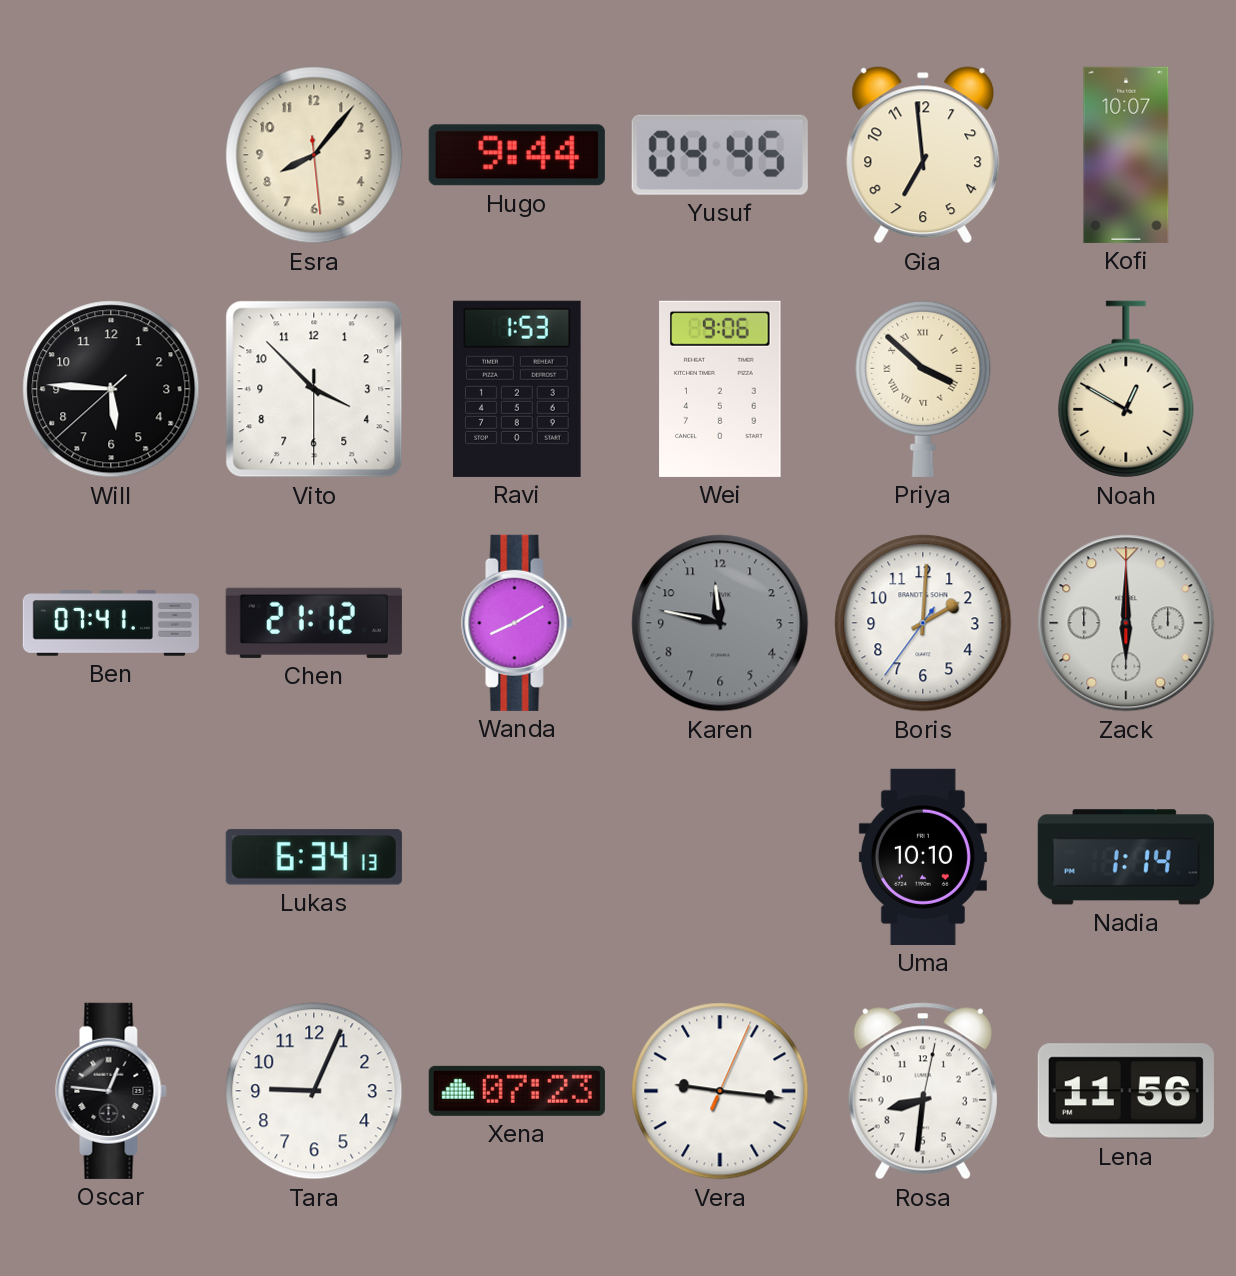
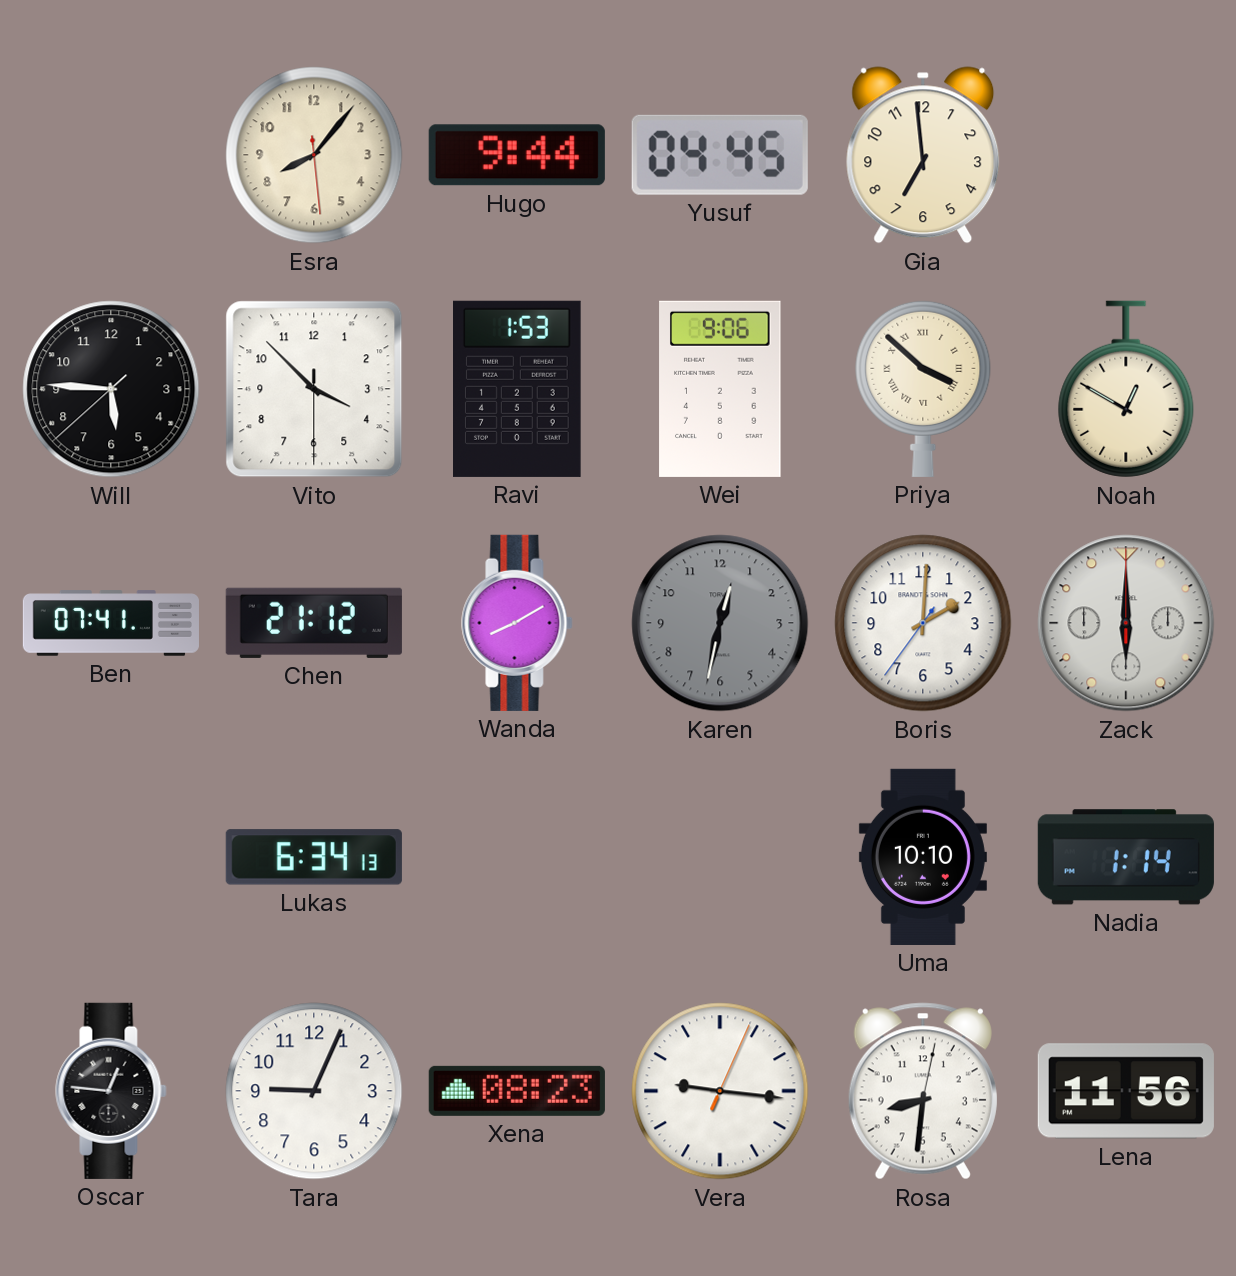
Kofi: 10:07 -> none (1126, 155)
Karen: 11:47 -> 12:32 (720, 623)
Xena: 07:23 -> 08:23 (517, 1091)
